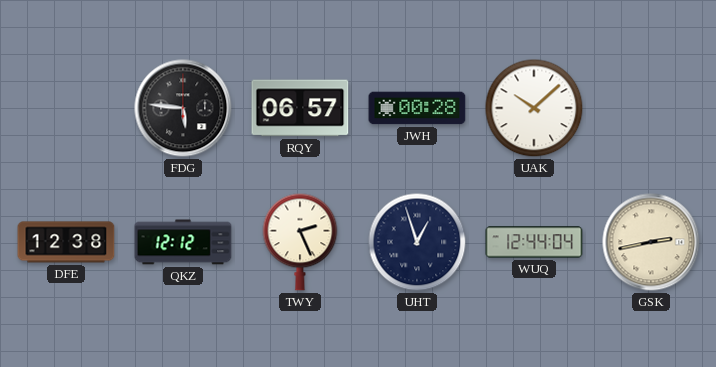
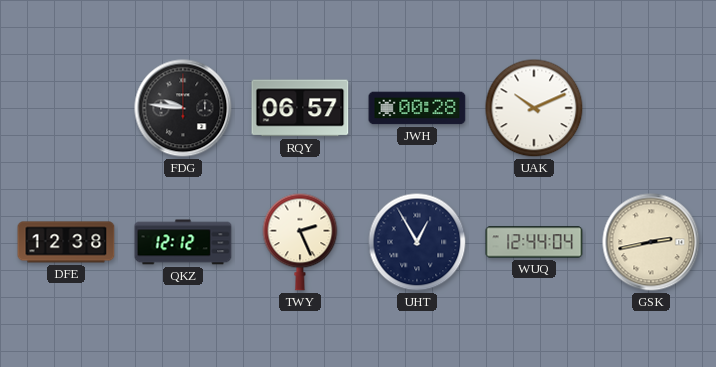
FDG: 5:46 -> 9:46 (183, 108)
UAK: 10:08 -> 10:11 (534, 108)
UHT: 12:57 -> 12:55 (417, 242)
